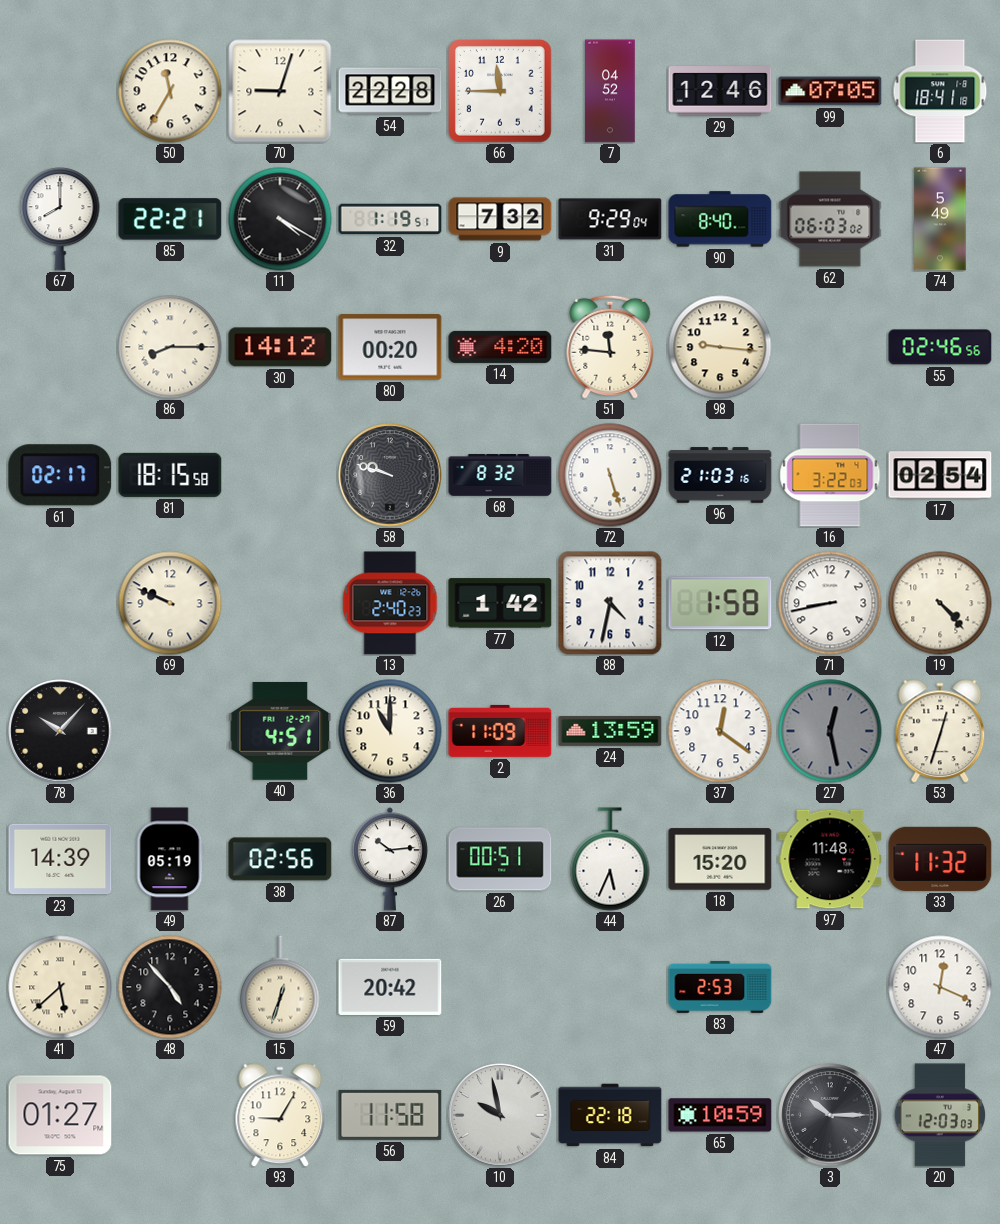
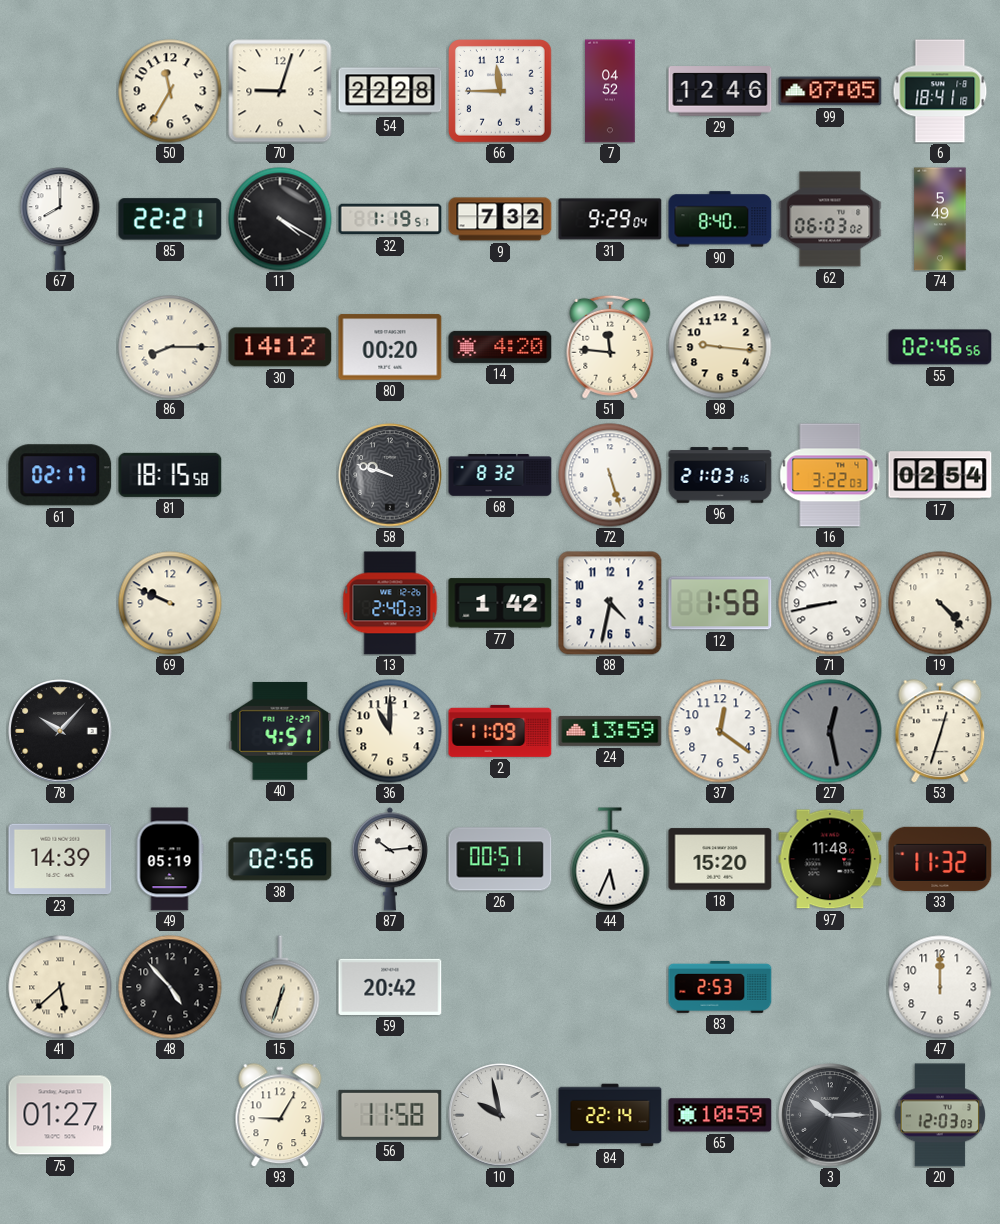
47: 12:19 -> 12:00 (940, 987)
84: 22:18 -> 22:14 (610, 1115)
